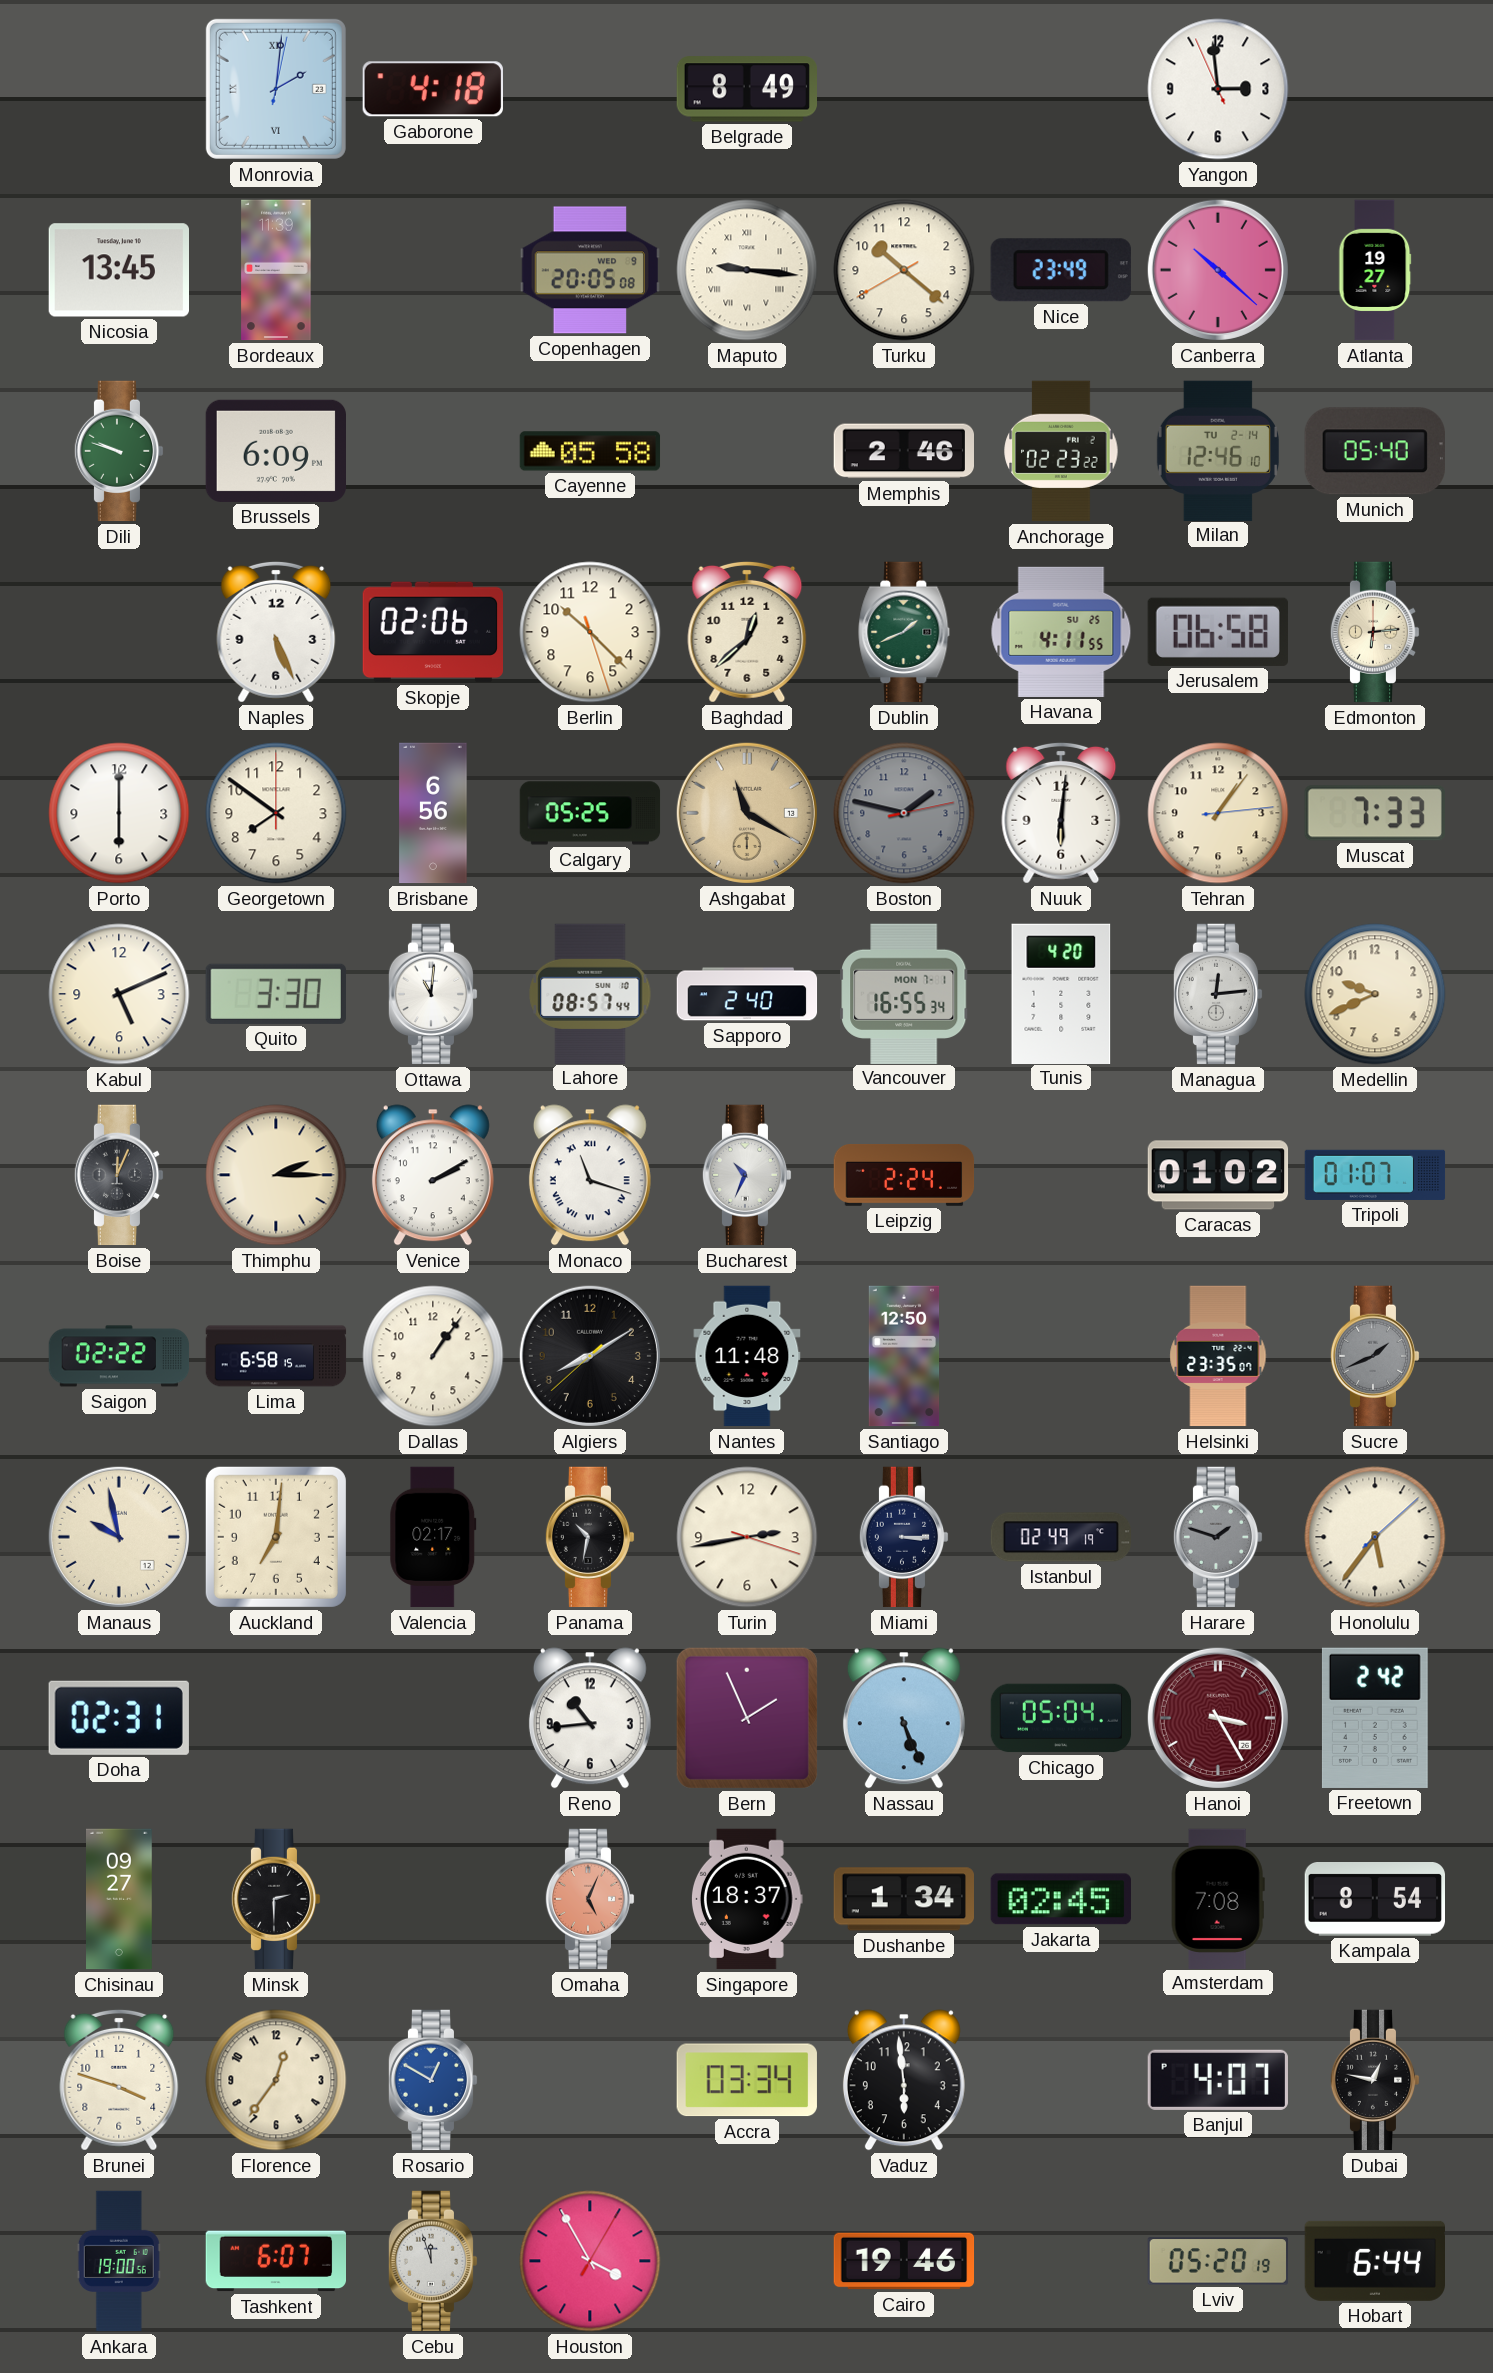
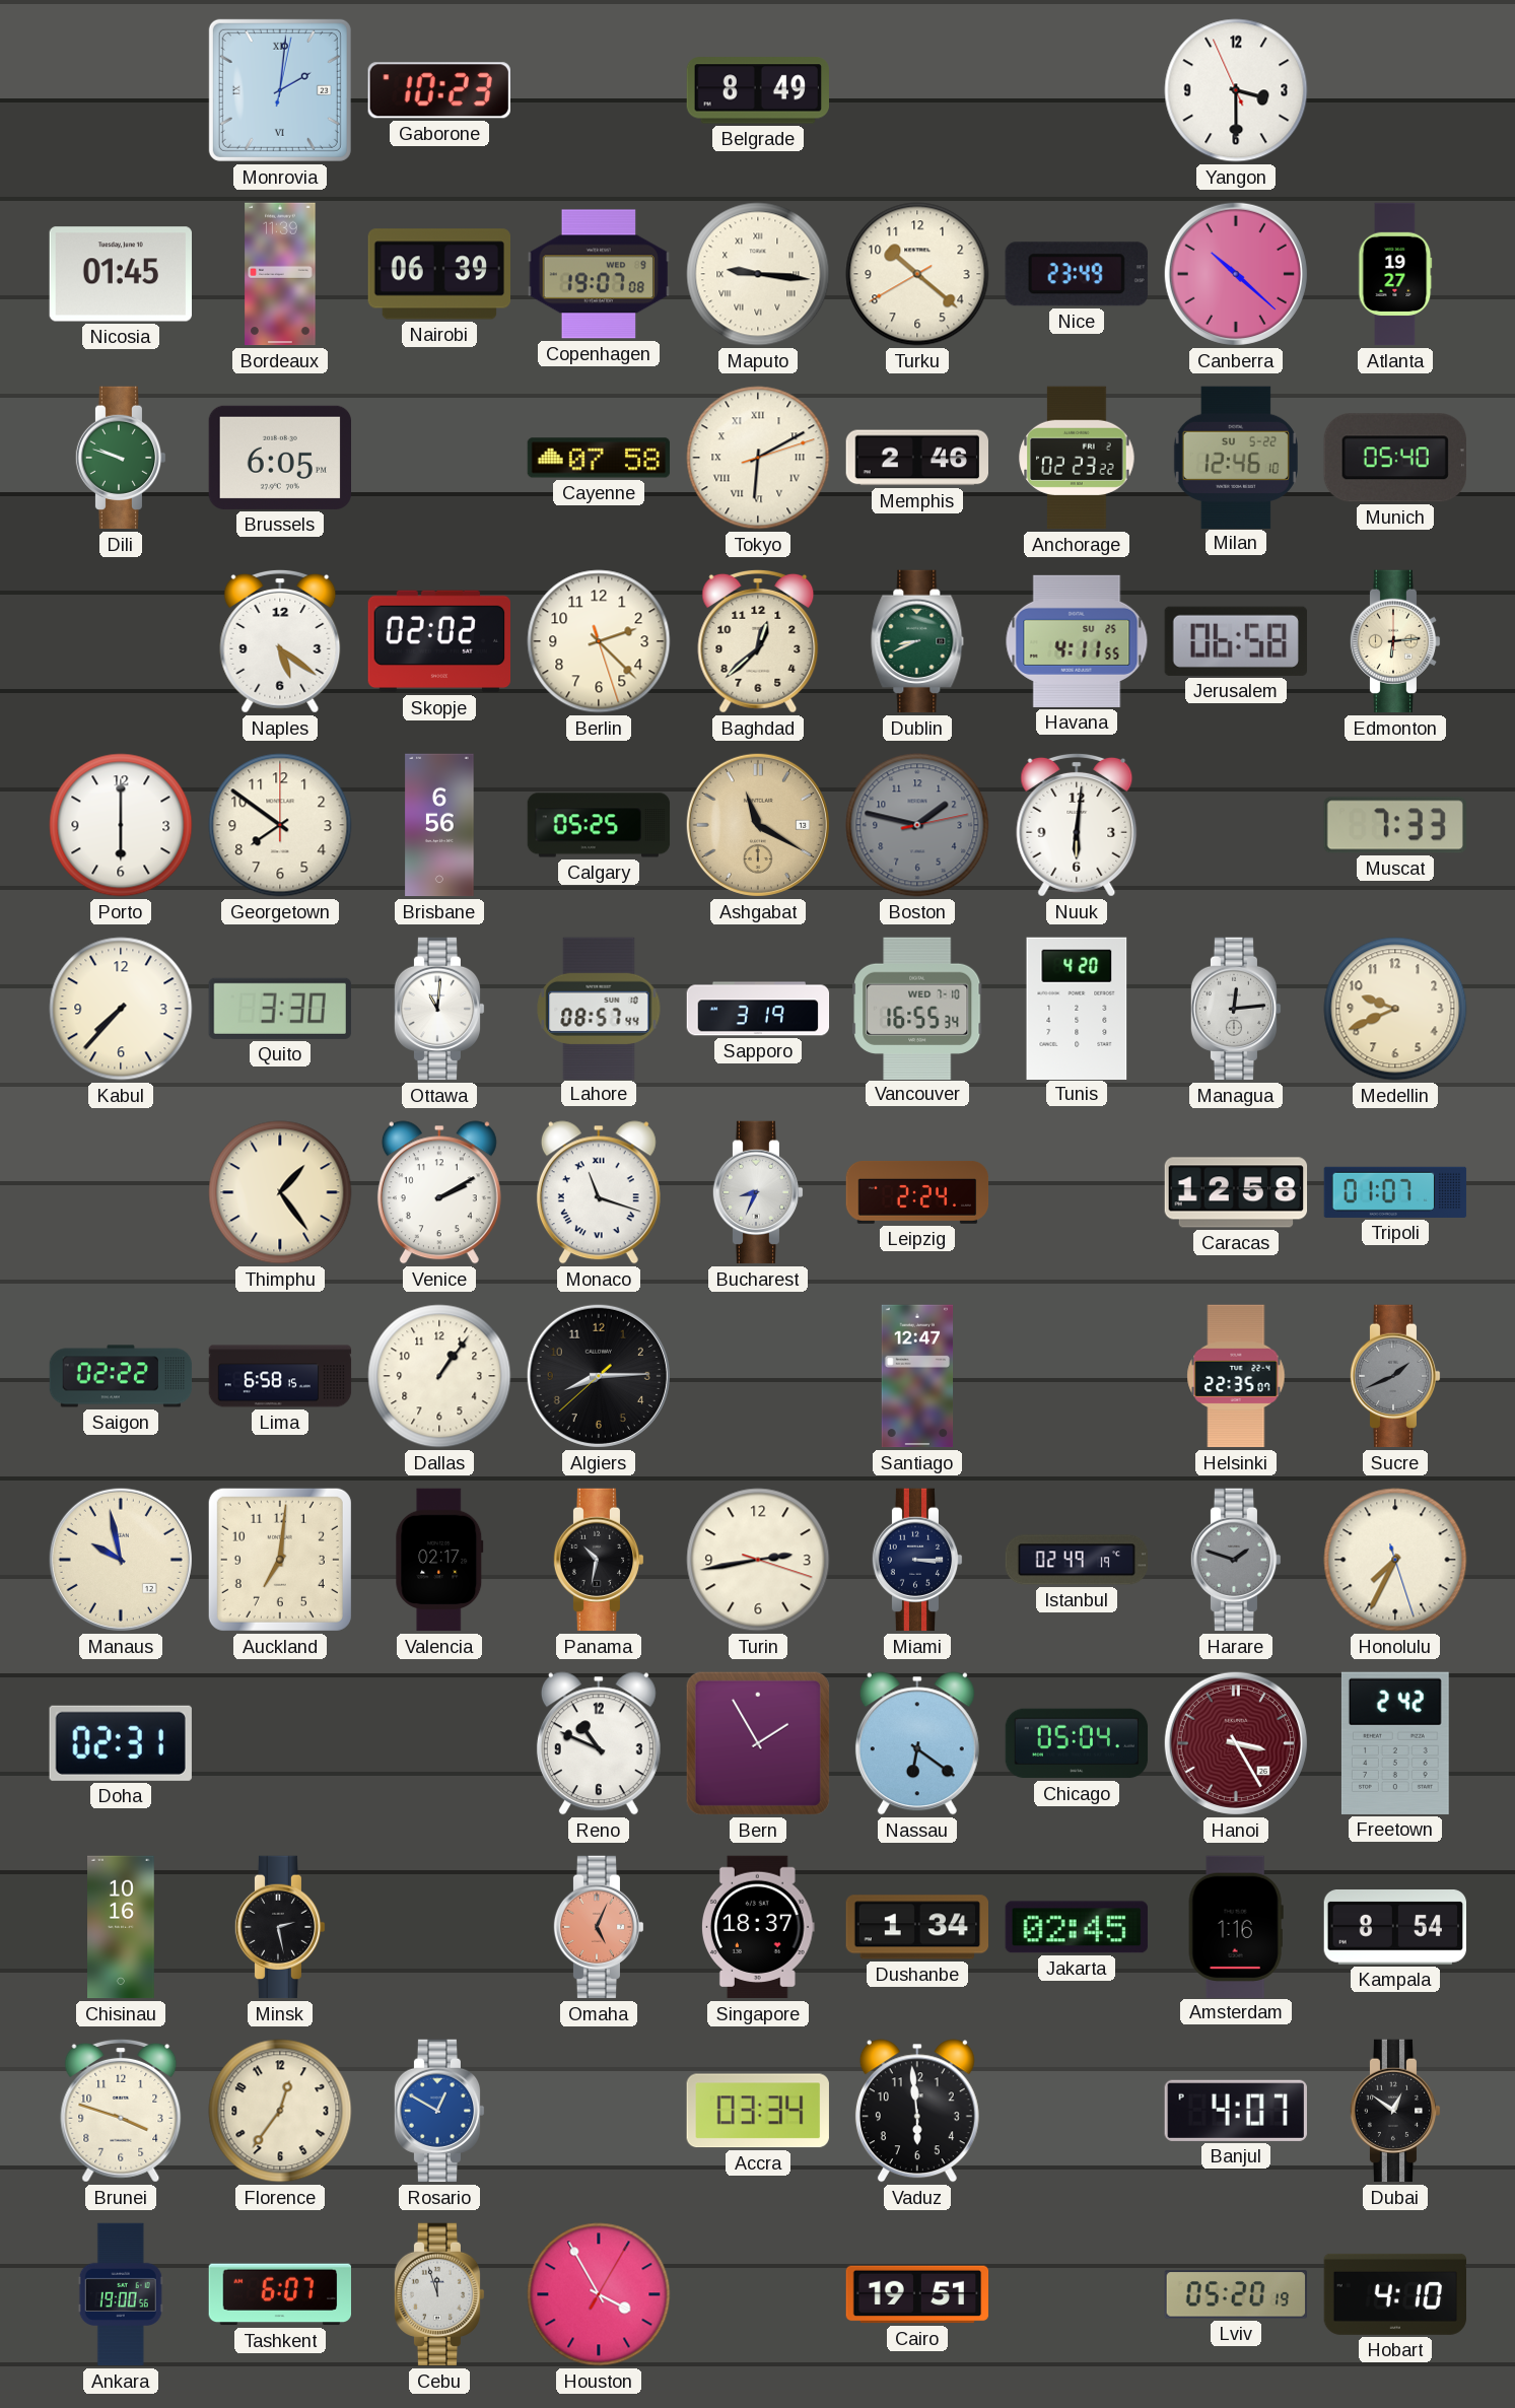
Gaborone: 4:18 -> 10:23 (439, 90)
Yangon: 2:58 -> 3:29 (1236, 90)
Nicosia: 13:45 -> 01:45 (120, 274)
Nairobi: none -> 06:39 (438, 274)
Copenhagen: 20:05 -> 19:07 (598, 274)
Brussels: 6:09 -> 6:05 (279, 458)
Cayenne: 05:58 -> 07:58 (599, 458)
Tokyo: none -> 6:10 (758, 458)
Milan date: TU 2-14 -> SU 5-22 (1236, 457)
Naples: 5:26 -> 5:21 (280, 641)
Skopje: 02:06 -> 02:02 (438, 641)
Berlin: 10:22 -> 2:22 (599, 641)
Dublin: 1:41 -> 8:41 (917, 641)
Tehran: 1:06 -> none (1218, 813)
Kabul: 5:11 -> 7:37 (121, 1009)
Sapporo: 2:40 -> 3:19 (758, 1009)
Vancouver date: MON 7-1 -> WED 7-10 (917, 1008)
Boise: 12:04 -> none (119, 1175)
Thimphu: 2:15 -> 1:24 (280, 1192)
Bucharest: 10:34 -> 8:34 (758, 1192)
Caracas: 01:02 -> 12:58 (1236, 1192)
Algiers: 8:09 -> 8:14 (599, 1376)
Nantes: 11:48 -> none (747, 1356)
Santiago: 12:50 -> 12:47 (917, 1376)
Helsinki: 23:35 -> 22:35 (1236, 1376)
Honolulu: 5:36 -> 7:34 (1395, 1560)
Reno: 10:44 -> 10:49 (599, 1743)
Bern: 1:56 -> 1:55 (758, 1743)
Nassau: 5:26 -> 6:21 (917, 1743)
Chisinau: 09:27 -> 10:16 (122, 1927)
Minsk: 2:30 -> 2:28 (280, 1927)
Amsterdam: 7:08 -> 1:16 (1236, 1926)
Dubai: 12:47 -> 12:51 (1395, 2111)
Cairo: 19:46 -> 19:51 (917, 2294)
Hobart: 6:44 -> 4:10 (1394, 2294)
